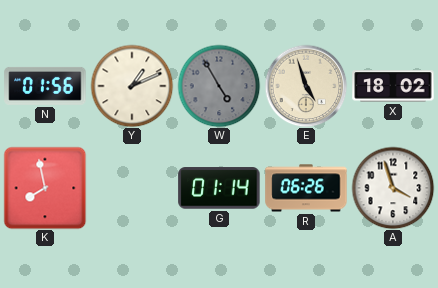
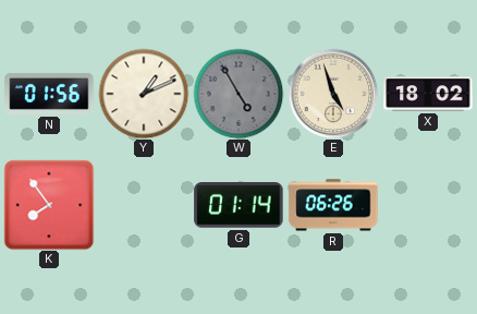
K: 7:58 -> 7:54 (49, 205)
A: 3:57 -> none (393, 188)
